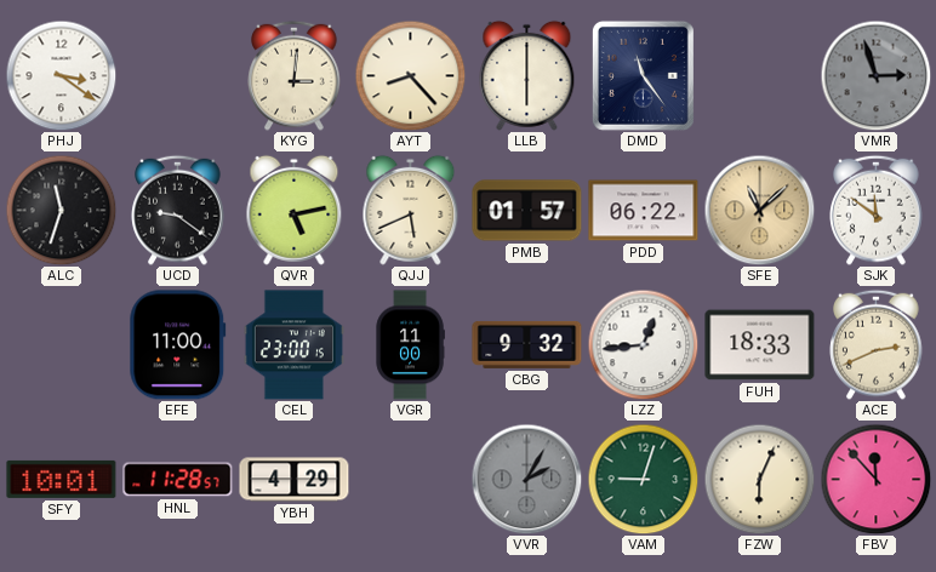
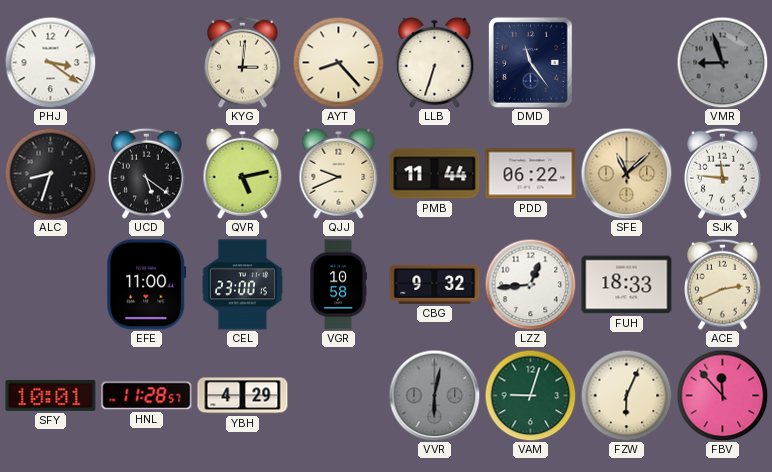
LLB: 6:00 -> 6:33 (435, 62)
VMR: 2:57 -> 8:57 (722, 62)
ALC: 11:33 -> 8:33 (50, 173)
UCD: 9:21 -> 5:21 (147, 173)
QJJ: 5:41 -> 9:41 (339, 173)
PMB: 01:57 -> 11:44 (435, 174)
SJK: 11:51 -> 11:46 (723, 173)
VGR: 11:00 -> 10:58 (338, 285)
VVR: 2:05 -> 6:02 (434, 395)
